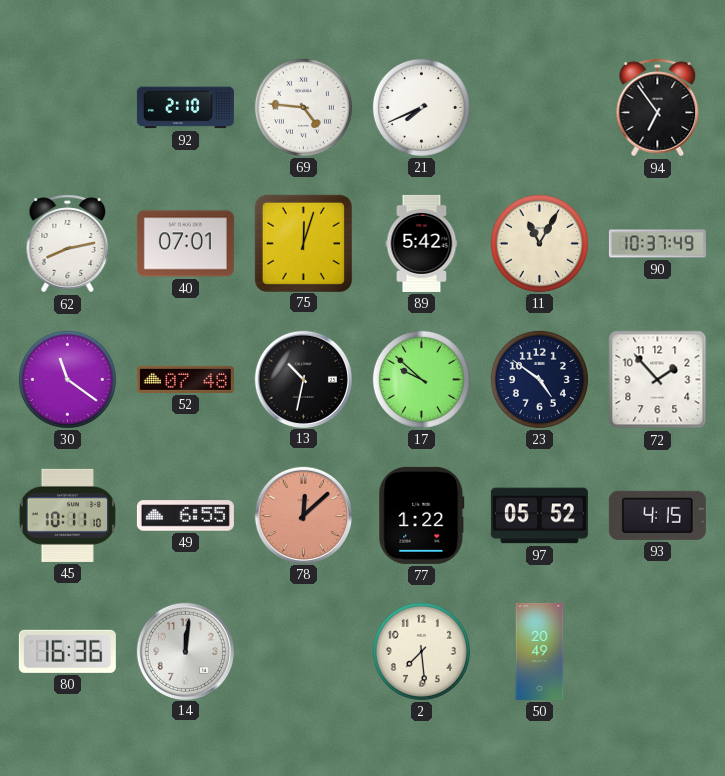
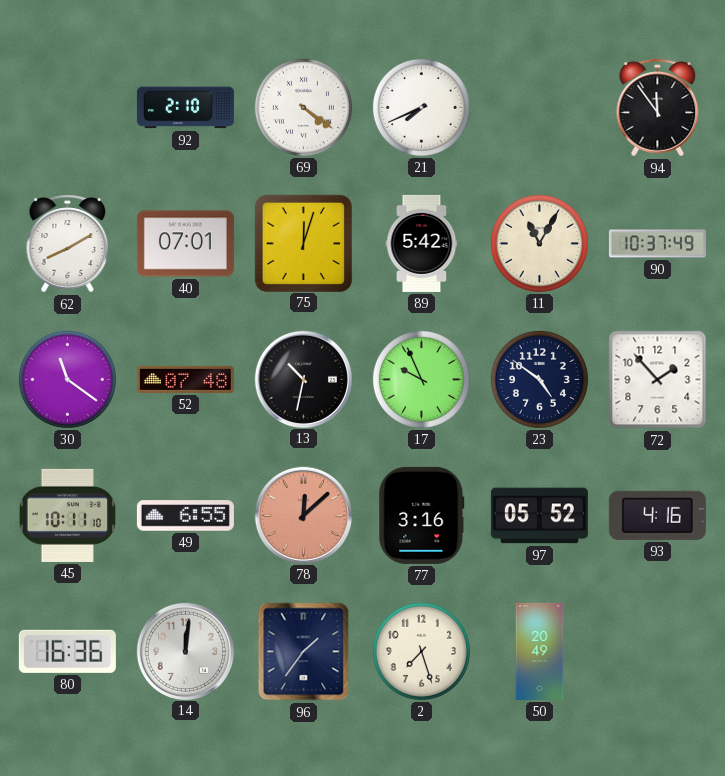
69: 4:46 -> 4:21 (303, 107)
94: 6:54 -> 11:54 (658, 108)
62: 8:13 -> 8:10 (68, 244)
17: 9:52 -> 9:56 (421, 379)
77: 1:22 -> 3:16 (422, 515)
93: 4:15 -> 4:16 (657, 515)
96: none -> 1:36 (304, 652)
2: 7:29 -> 7:27 (421, 651)
